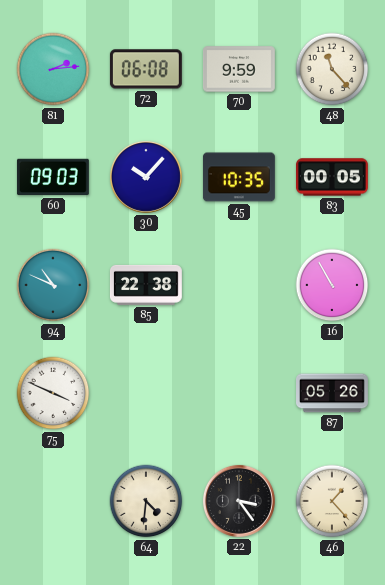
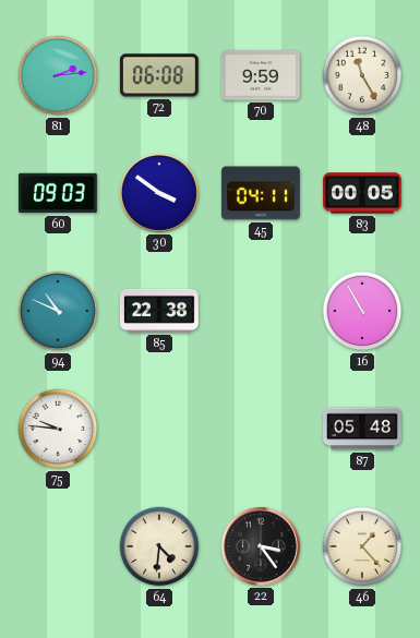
48: 11:23 -> 11:25 (362, 75)
30: 10:07 -> 3:51 (159, 193)
45: 10:35 -> 04:11 (261, 193)
75: 3:49 -> 9:46 (58, 429)
87: 05:26 -> 05:48 (363, 429)
